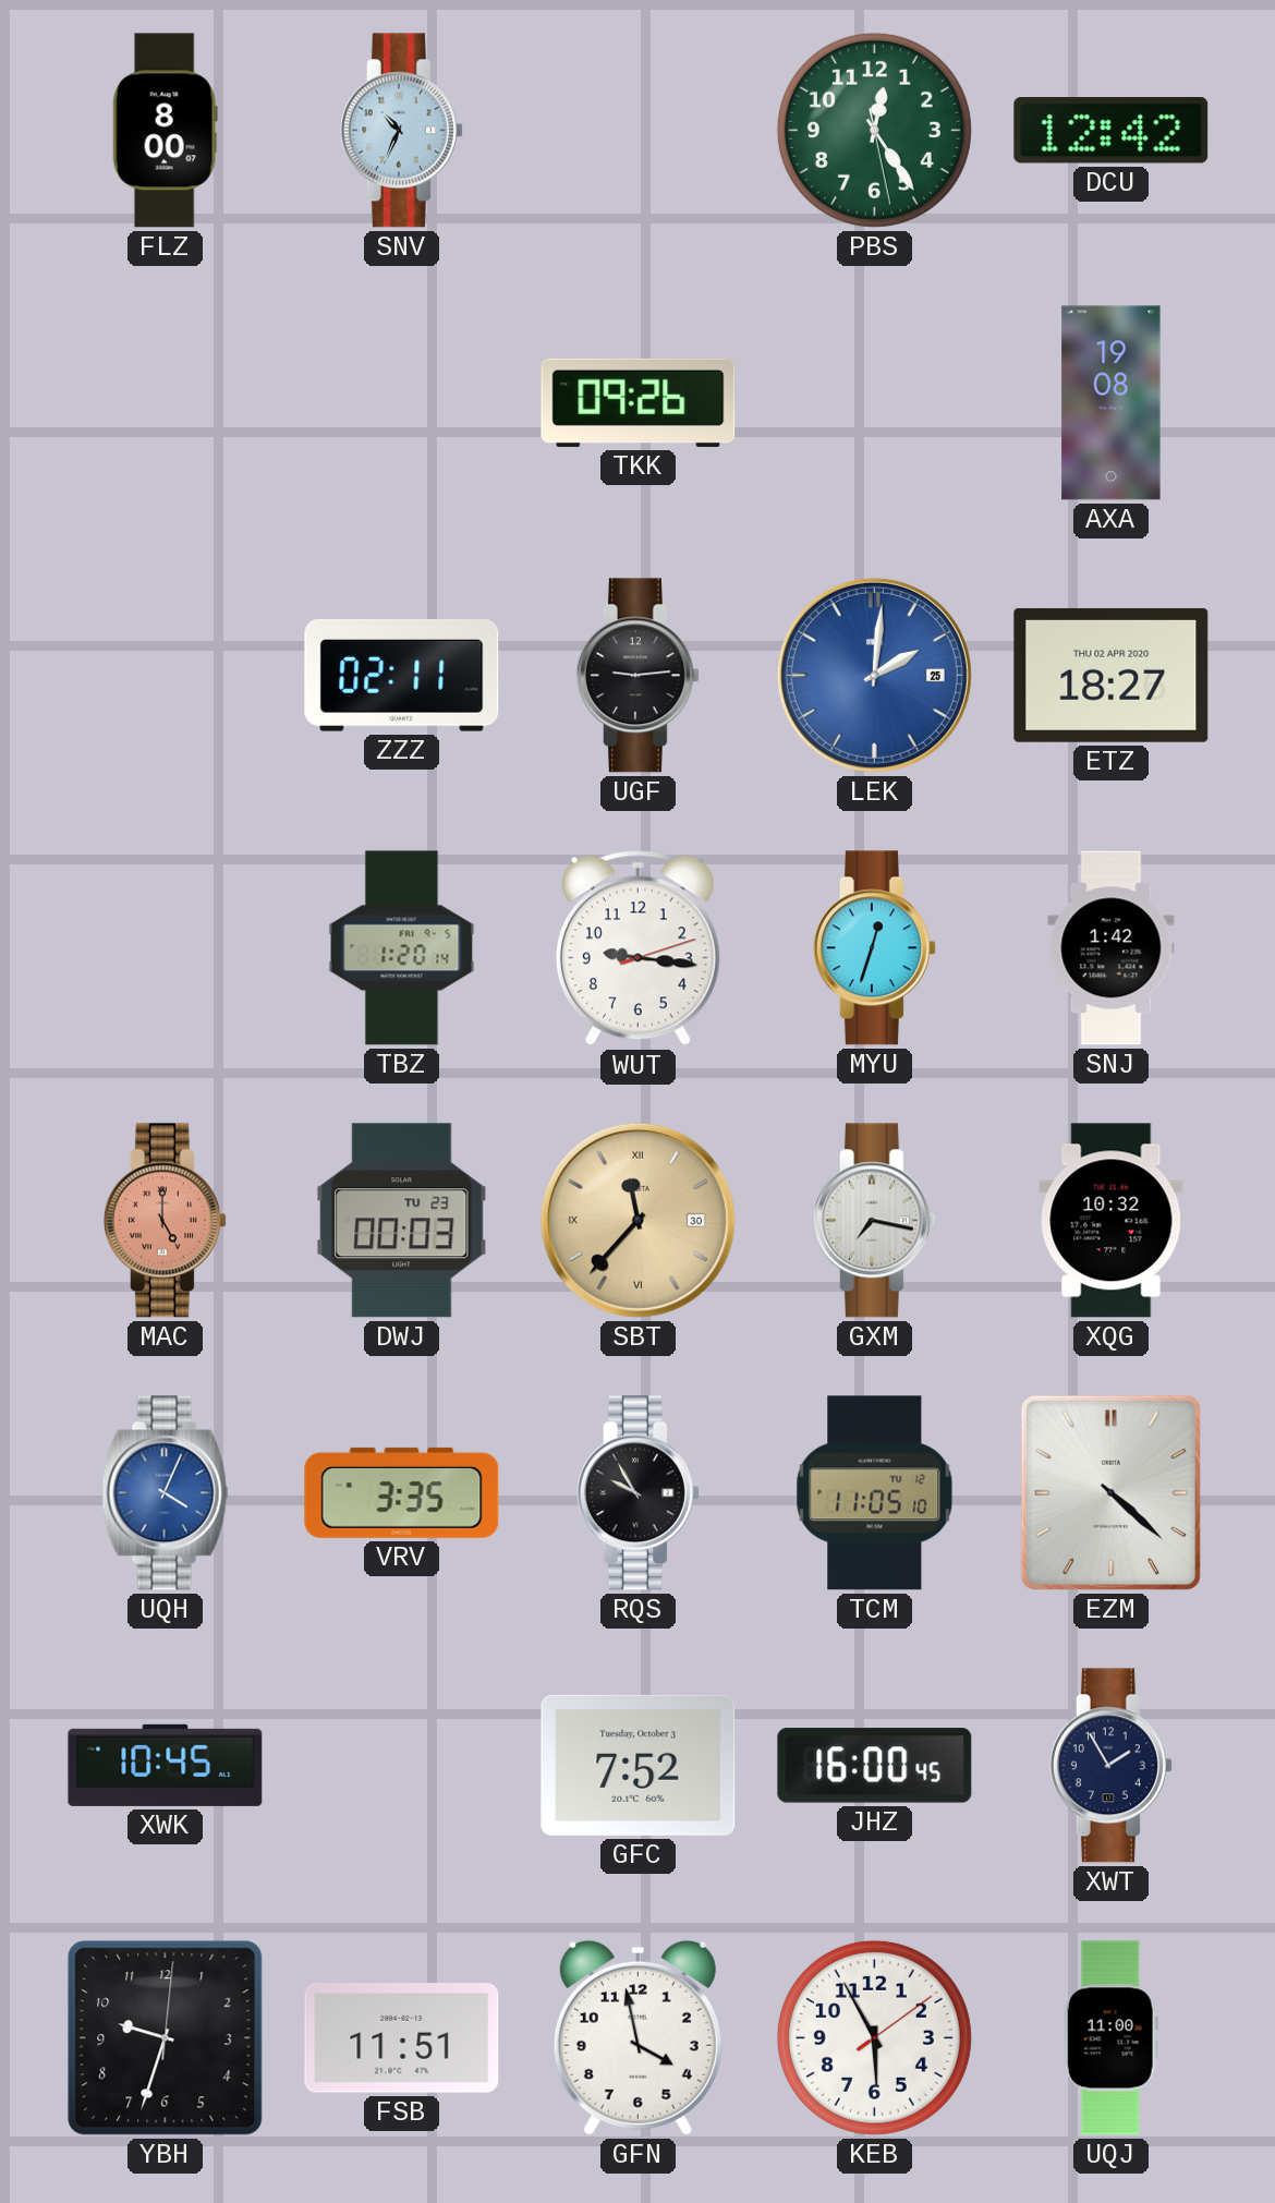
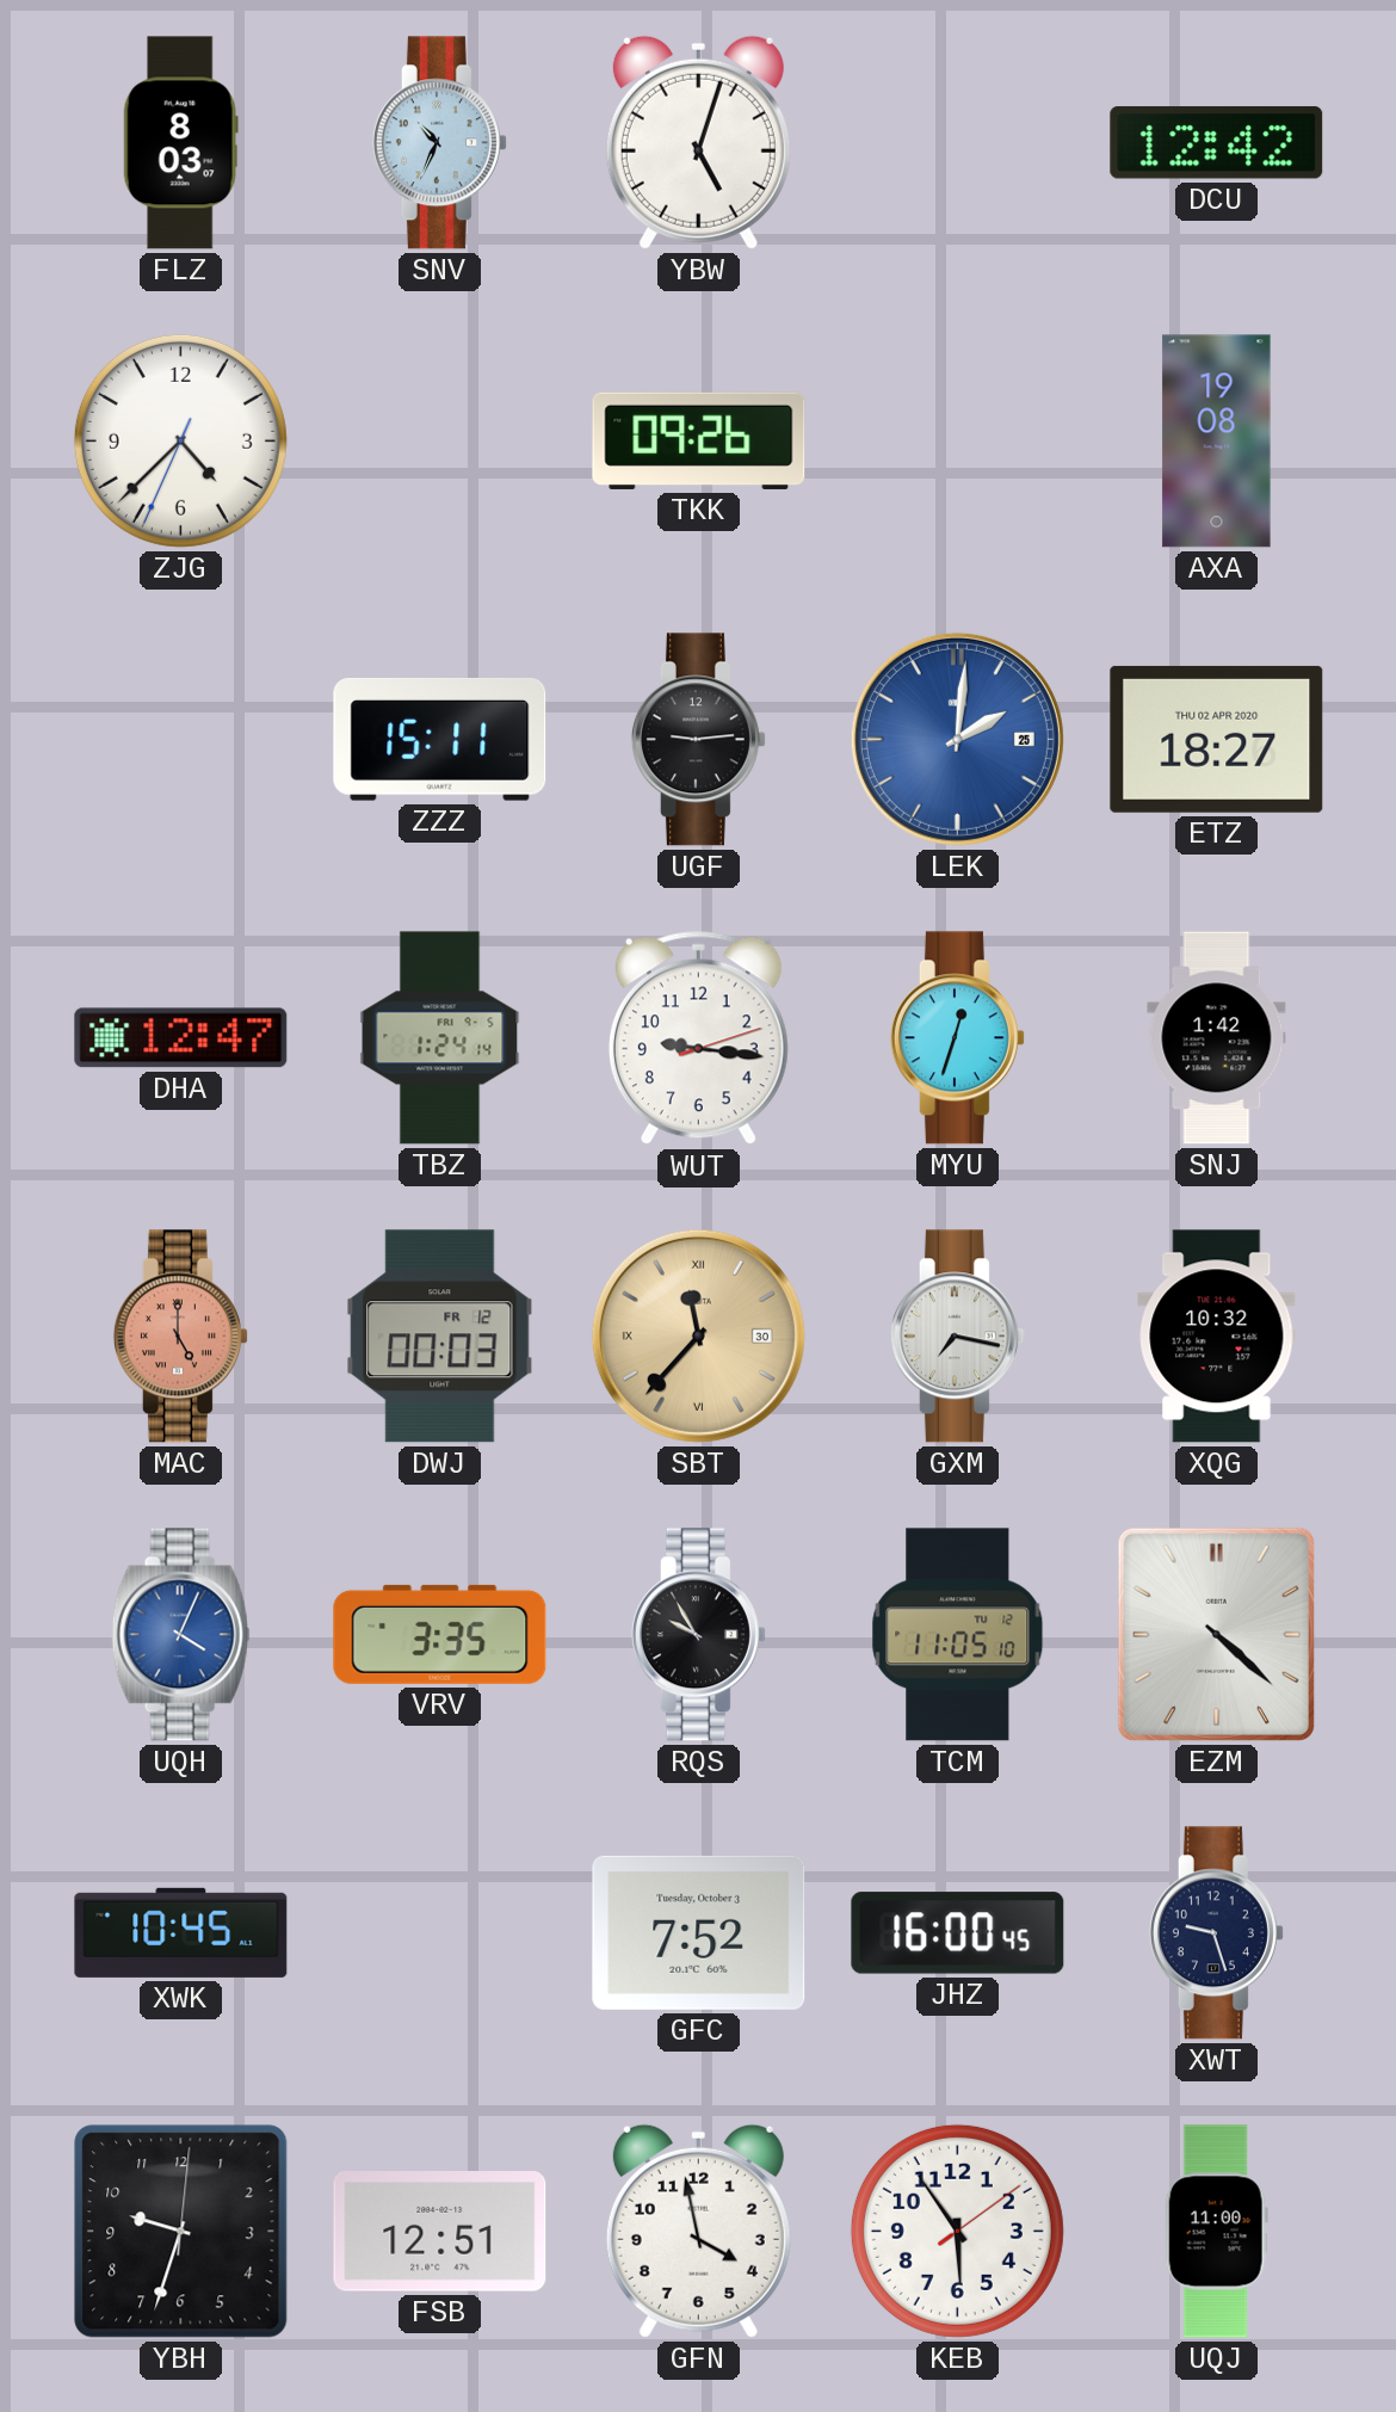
FLZ: 8:00 -> 8:03 (180, 143)
YBW: none -> 5:03 (698, 142)
PBS: 12:24 -> none (874, 130)
ZJG: none -> 4:37 (180, 440)
ZZZ: 02:11 -> 15:11 (440, 740)
DHA: none -> 12:47 (181, 1038)
TBZ: 1:20 -> 1:24 (440, 1038)
DWJ date: TU 23 -> FR 12 (440, 1337)
XWT: 1:55 -> 9:27 (1216, 1933)
FSB: 11:51 -> 12:51 (440, 2232)
KEB: 5:55 -> 5:54 (957, 2231)
